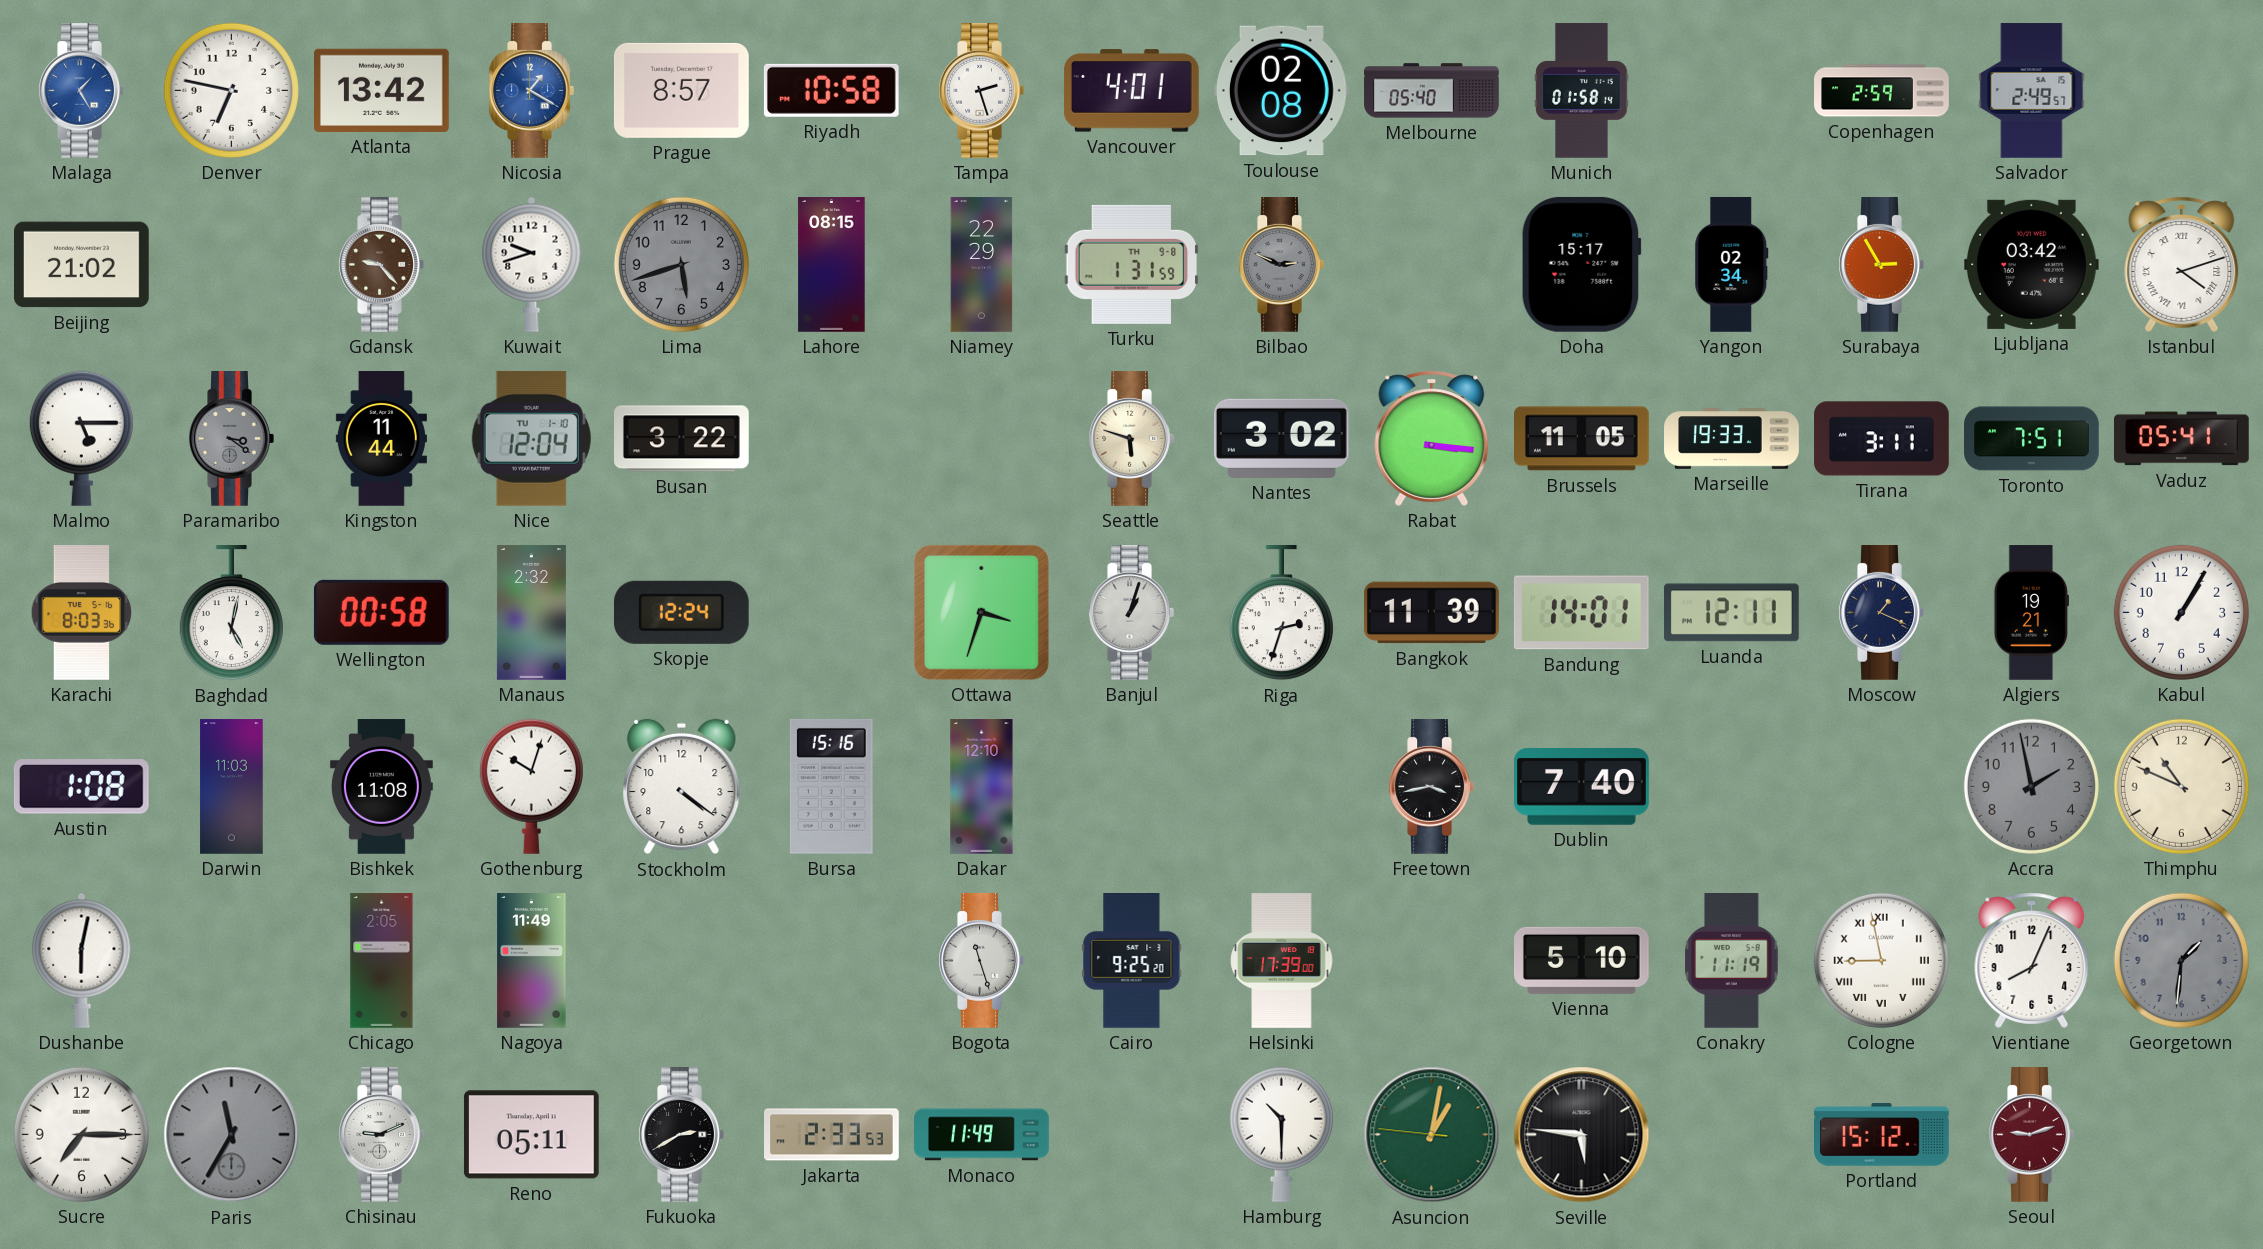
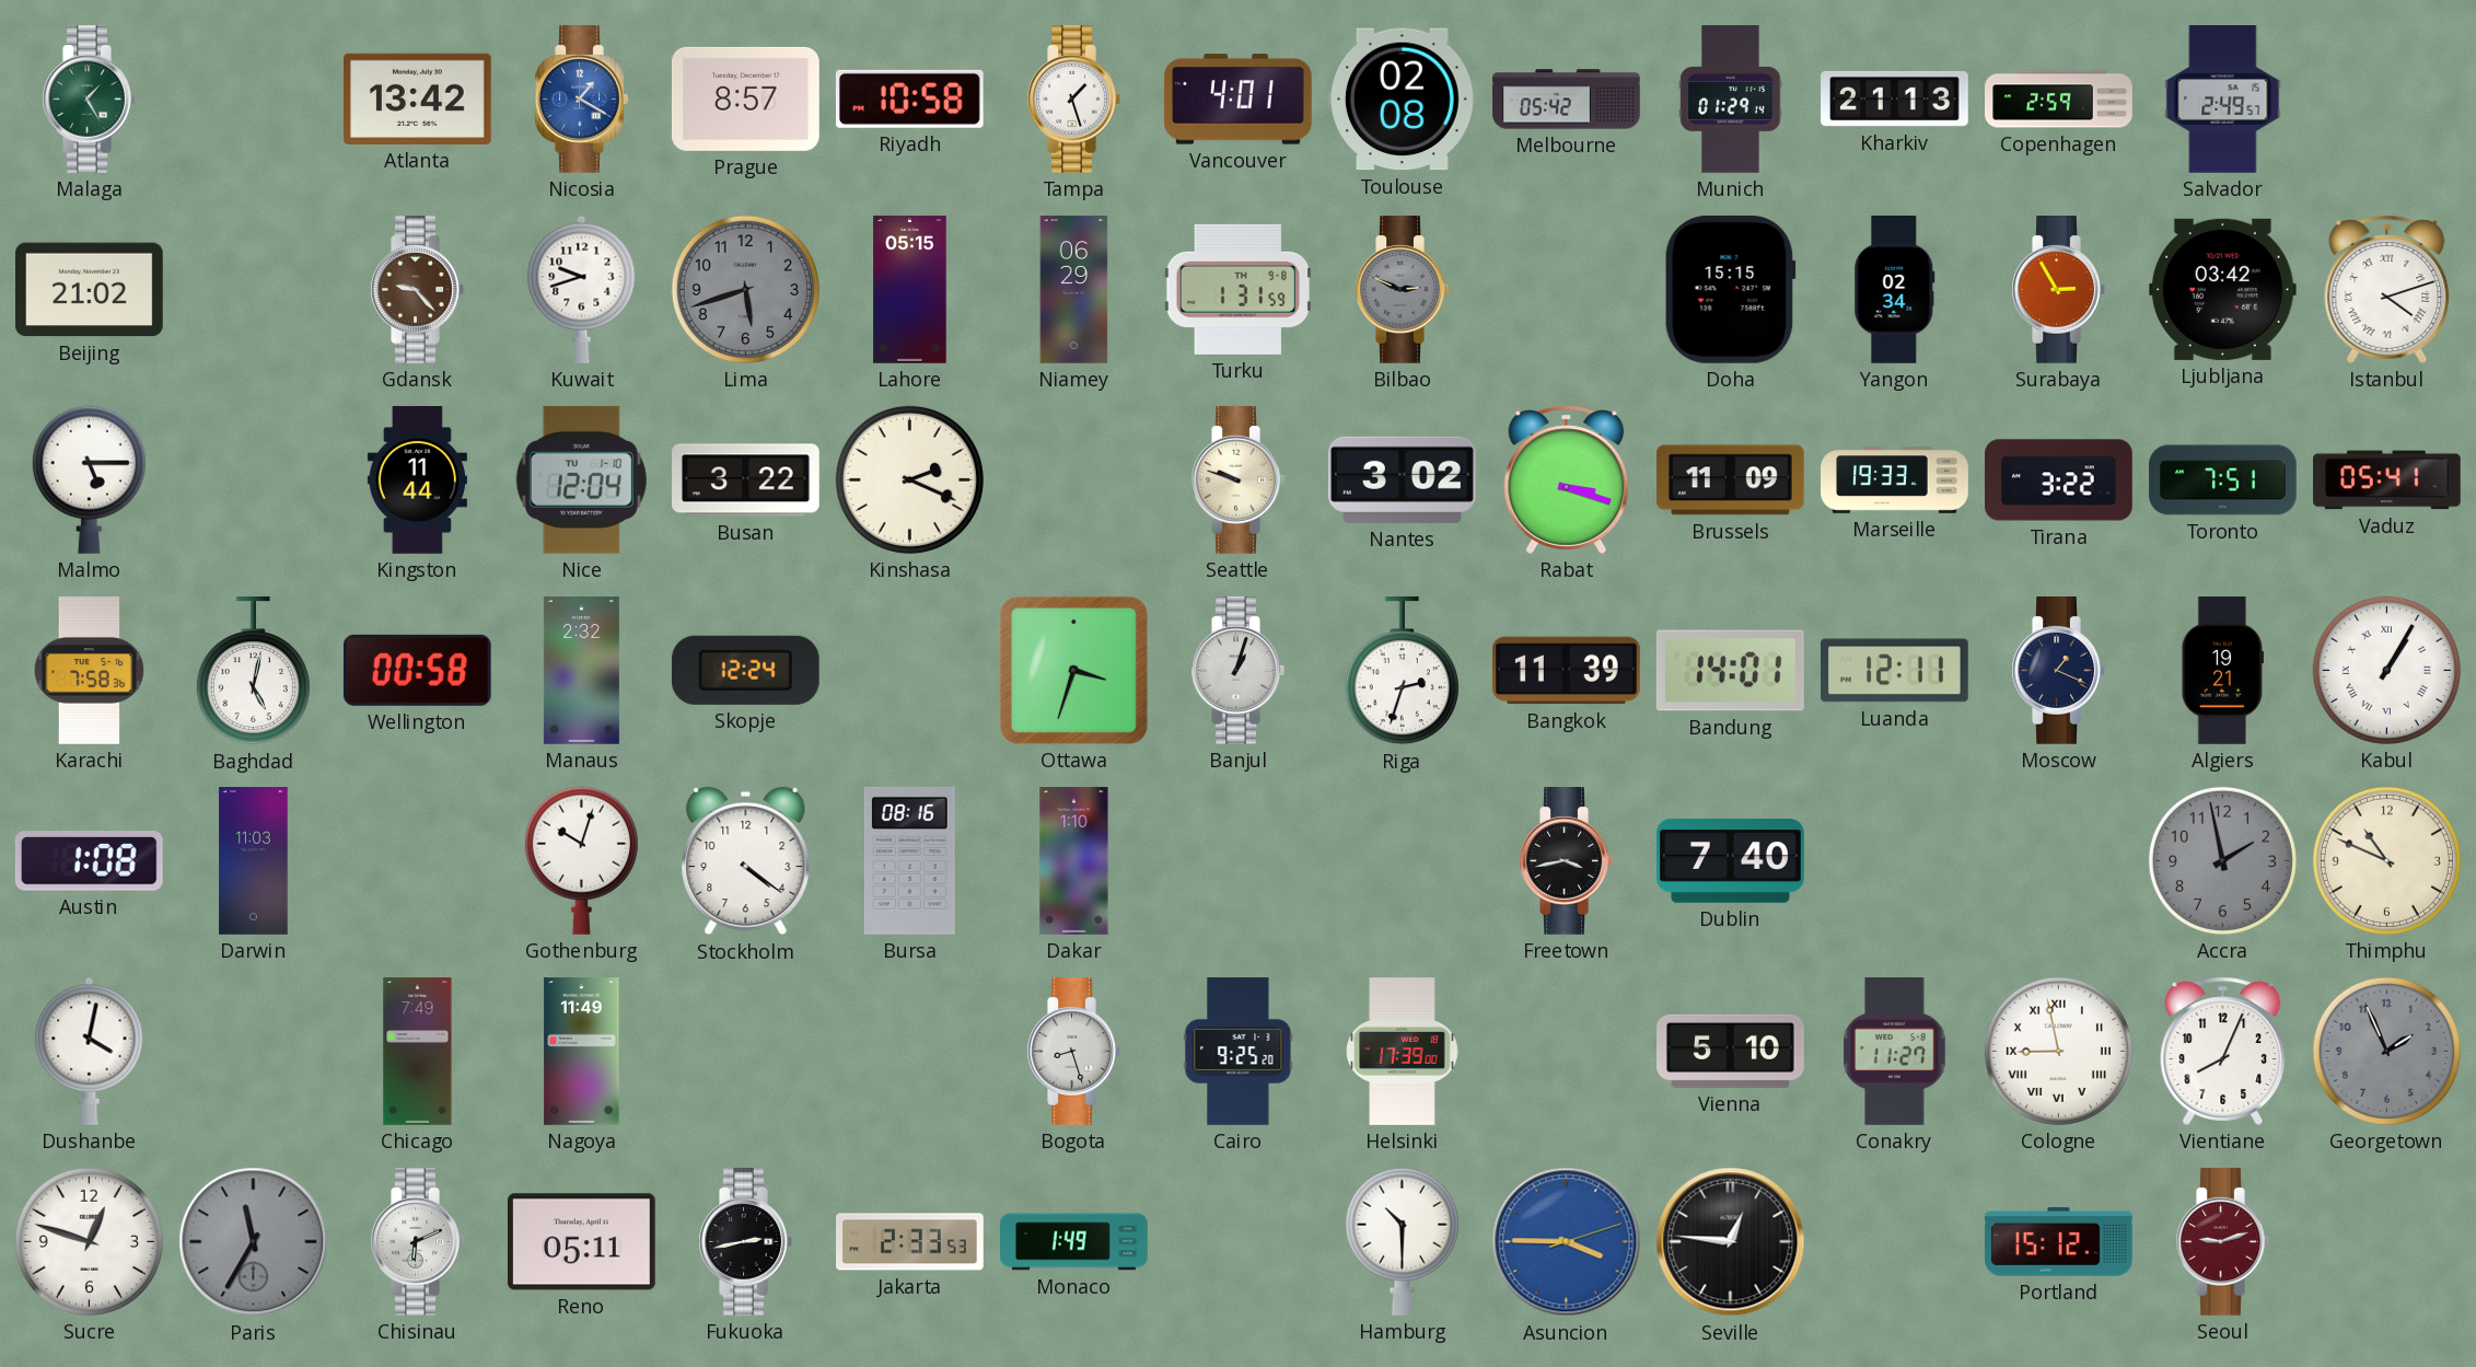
Malaga dial: blue -> green (89, 100)
Denver: 6:47 -> none (231, 90)
Tampa: 2:27 -> 1:27 (1073, 100)
Melbourne: 05:40 -> 05:42 (1567, 100)
Munich: 01:58 -> 01:29 (1731, 100)
Kharkiv: none -> 21:13 (1895, 99)
Lahore: 08:15 -> 05:15 (910, 290)
Niamey: 22:29 -> 06:29 (1074, 290)
Doha: 15:17 -> 15:15 (1730, 289)
Paramaribo: 3:21 -> none (231, 439)
Kinshasa: none -> 2:19 (909, 479)
Seattle: 5:48 -> 9:48 (1237, 480)
Rabat: 3:16 -> 3:18 (1567, 479)
Brussels: 11:05 -> 11:09 (1731, 480)
Tirana: 3:11 -> 3:22 (2059, 480)
Karachi: 8:03 -> 7:58 (90, 671)
Kabul numerals: Arabic -> Roman (2386, 670)
Bishkek: 11:08 -> none (381, 787)
Bursa: 15:16 -> 08:16 (909, 860)
Dakar: 12:10 -> 1:10 (1074, 861)
Dushanbe: 6:02 -> 4:02 (90, 1051)
Chicago: 2:05 -> 7:49 (418, 1052)
Bogota: 11:27 -> 8:27 (1073, 1052)
Conakry: 11:19 -> 11:27 (1895, 1052)
Georgetown: 1:31 -> 1:56 (2386, 1051)
Sucre: 7:15 -> 12:48 (89, 1241)
Chisinau: 9:11 -> 6:11 (417, 1242)
Fukuoka: 2:40 -> 2:43 (745, 1242)
Monaco: 11:49 -> 1:49 (1074, 1242)
Asuncion: 1:01 -> 3:45 (1567, 1242)
Asuncion dial: green -> blue (1567, 1242)
Seville: 5:46 -> 12:46 (1731, 1242)
